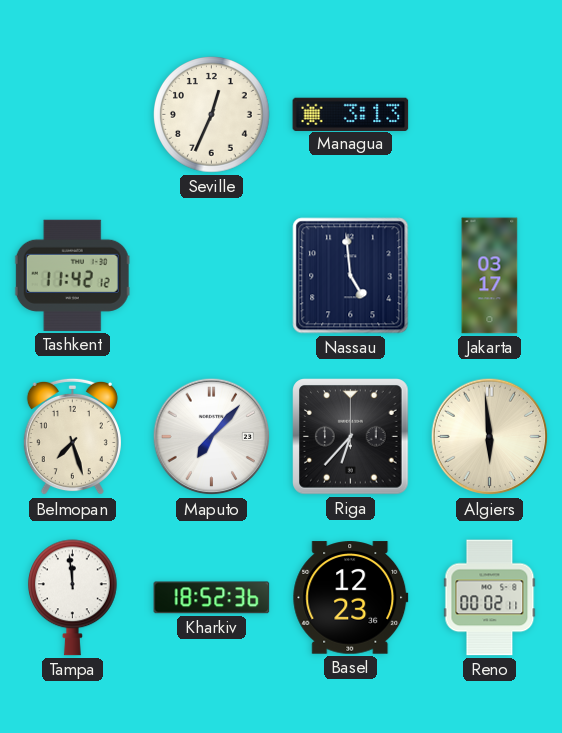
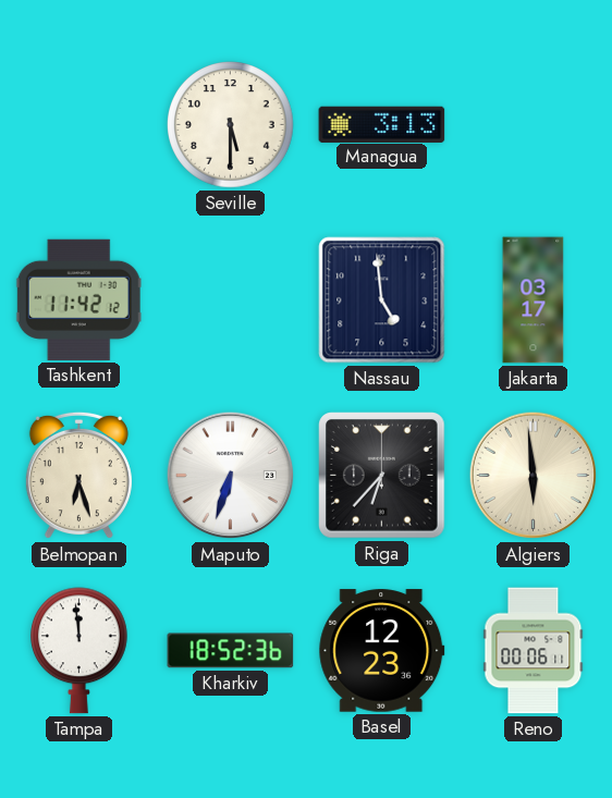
Seville: 12:34 -> 5:30 (231, 125)
Belmopan: 7:27 -> 6:27 (78, 476)
Maputo: 7:07 -> 6:33 (231, 476)
Reno: 00:02 -> 00:06 (534, 651)
